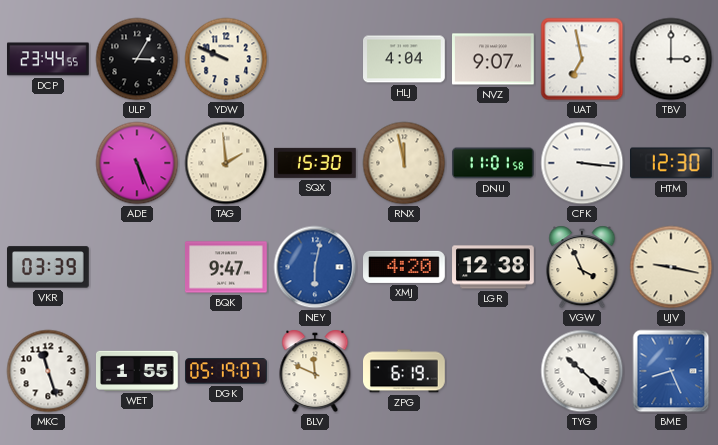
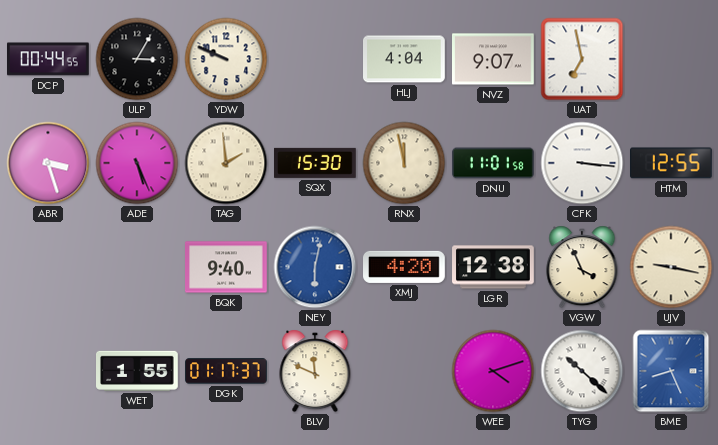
DCP: 23:44 -> 00:44 (49, 59)
TBV: 3:00 -> none (671, 59)
ABR: none -> 3:27 (48, 163)
HTM: 12:30 -> 12:55 (672, 163)
VKR: 03:39 -> none (49, 267)
BQK: 9:47 -> 9:40 (226, 267)
MKC: 11:27 -> none (48, 371)
DGK: 05:19 -> 01:17 (226, 371)
ZPG: 6:19 -> none (405, 371)
WEE: none -> 4:12 (493, 371)
